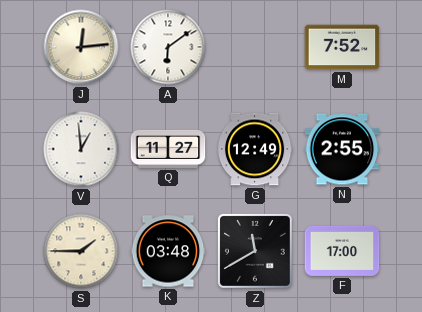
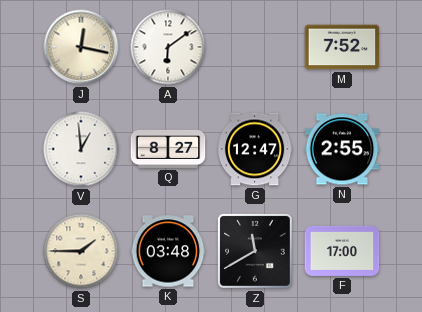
J: 12:14 -> 12:17 (81, 47)
Q: 11:27 -> 8:27 (168, 149)
G: 12:49 -> 12:47 (255, 149)
